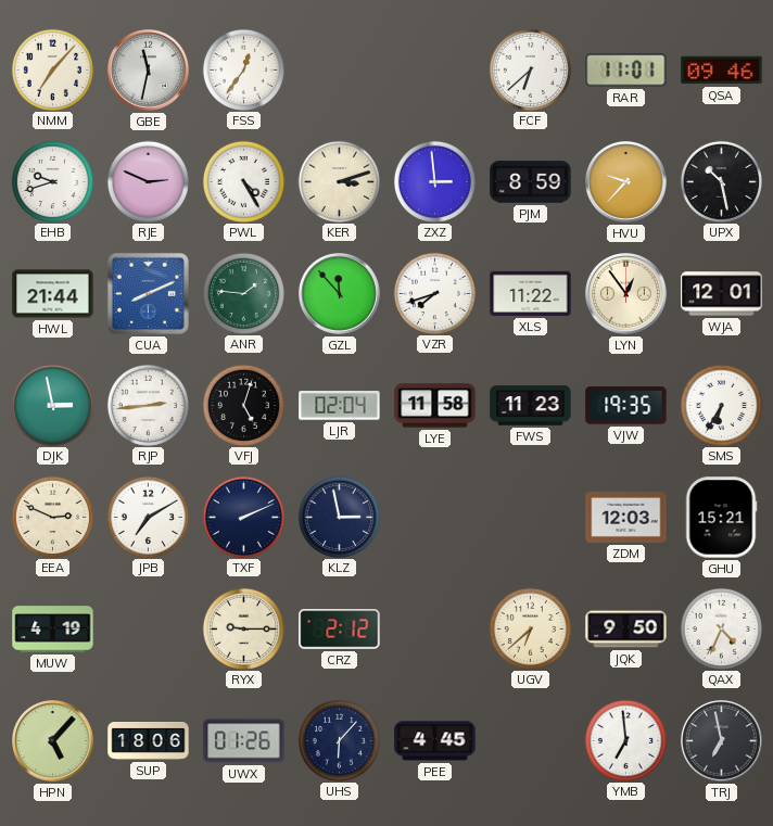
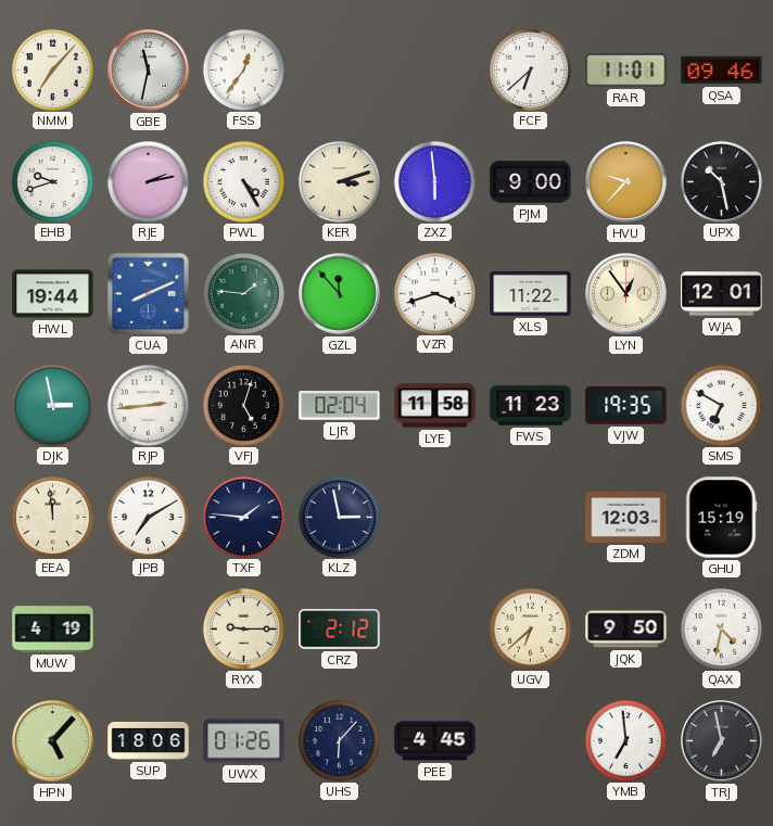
RJE: 2:49 -> 2:13 (148, 181)
ZXZ: 2:59 -> 5:59 (434, 181)
PJM: 8:59 -> 9:00 (531, 182)
HWL: 21:44 -> 19:44 (53, 294)
VZR: 7:42 -> 3:42 (434, 293)
SMS: 6:35 -> 6:50 (721, 405)
EEA: 2:49 -> 11:59 (52, 517)
TXF: 2:11 -> 1:46 (243, 517)
GHU: 15:21 -> 15:19 (721, 518)
QAX: 4:34 -> 4:32 (721, 628)
